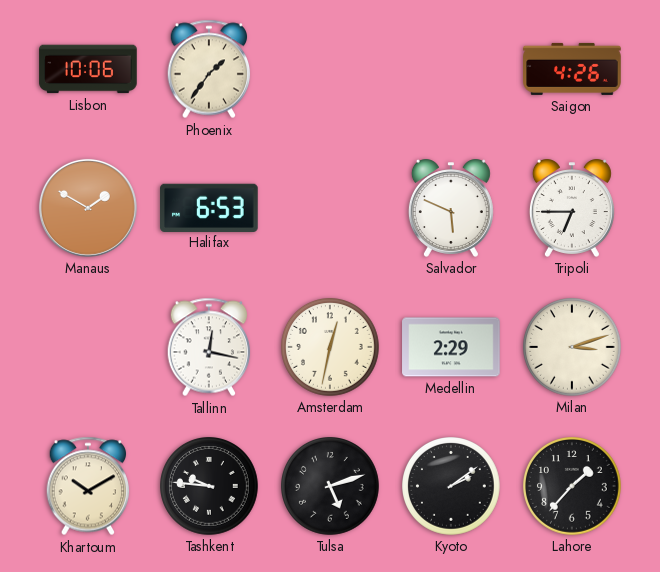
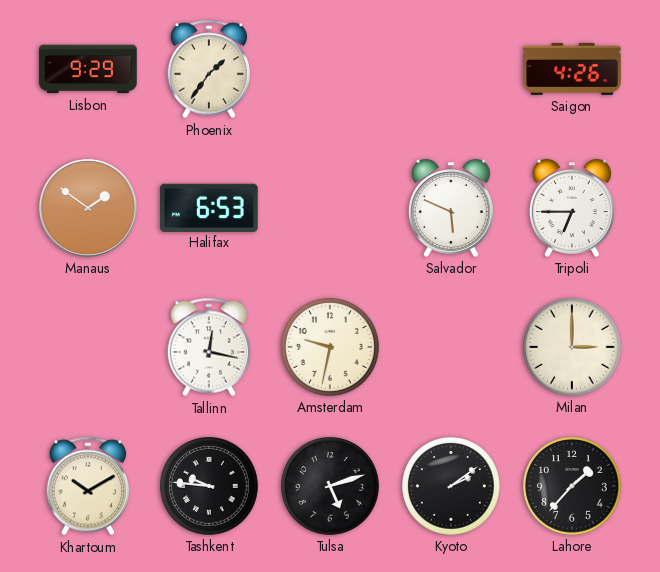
Lisbon: 10:06 -> 9:29 (88, 69)
Manaus: 1:50 -> 1:51 (88, 208)
Amsterdam: 12:32 -> 9:32 (331, 348)
Medellin: 2:29 -> none (451, 347)
Milan: 3:12 -> 3:00 (573, 348)
